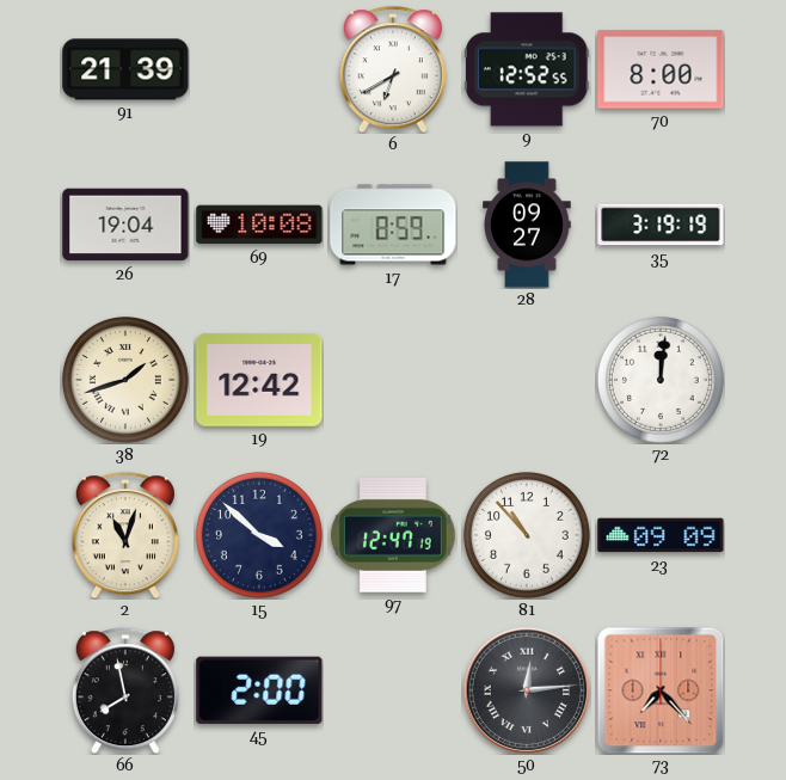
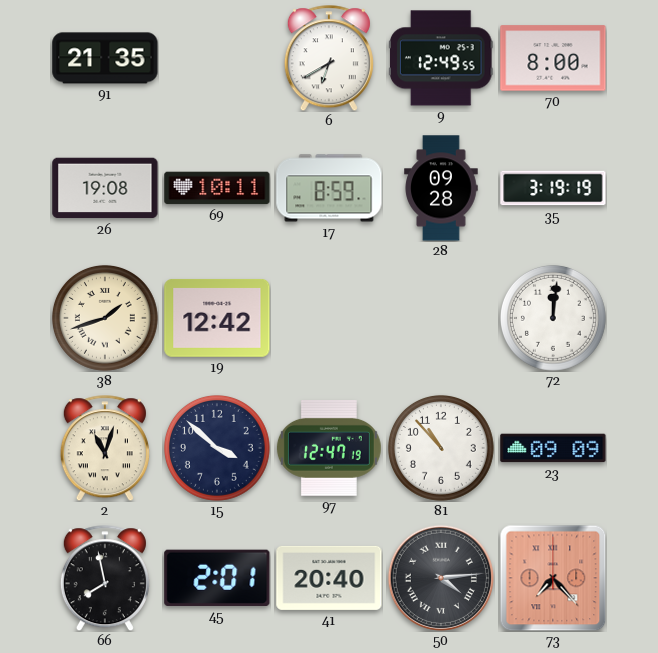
91: 21:39 -> 21:35 (105, 58)
9: 12:52 -> 12:49 (442, 58)
26: 19:04 -> 19:08 (105, 188)
69: 10:08 -> 10:11 (217, 188)
28: 09:27 -> 09:28 (441, 188)
45: 2:00 -> 2:01 (217, 578)
41: none -> 20:40 (329, 578)
50: 12:14 -> 4:14 (441, 578)
